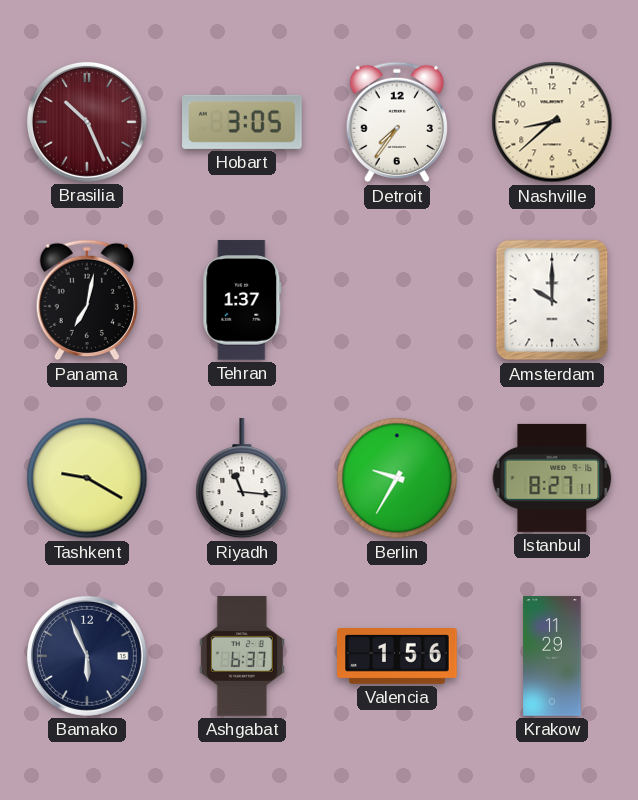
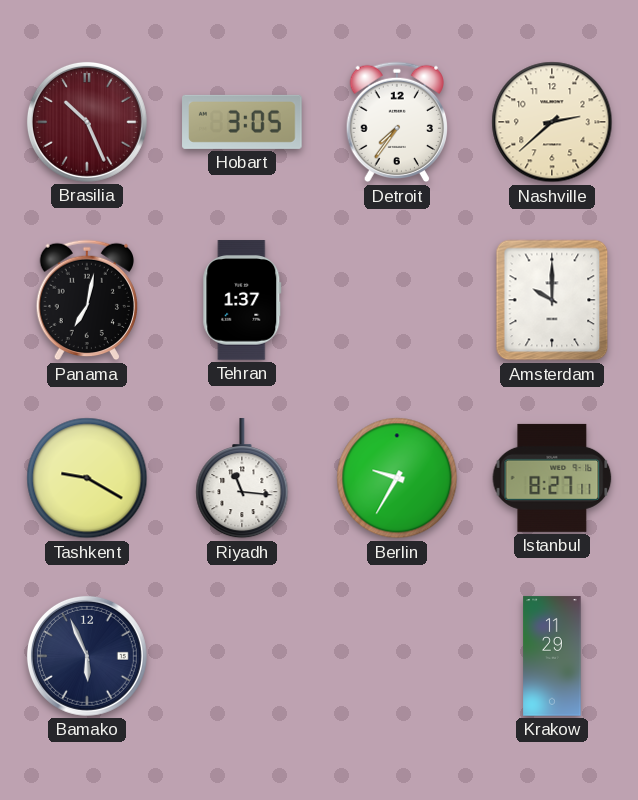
Nashville: 8:38 -> 2:38 (552, 122)
Ashgabat: 6:37 -> none (242, 656)
Valencia: 1:56 -> none (397, 657)
